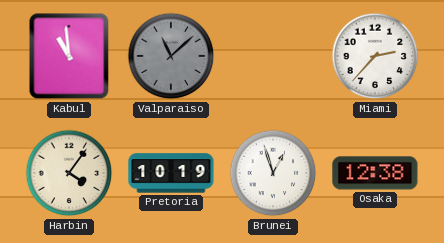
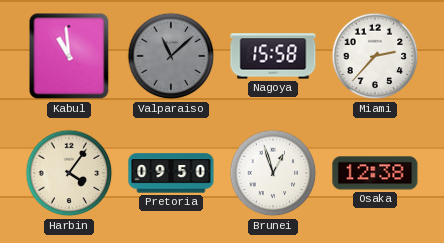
Nagoya: none -> 15:58 (273, 56)
Pretoria: 10:19 -> 09:50 (171, 173)
